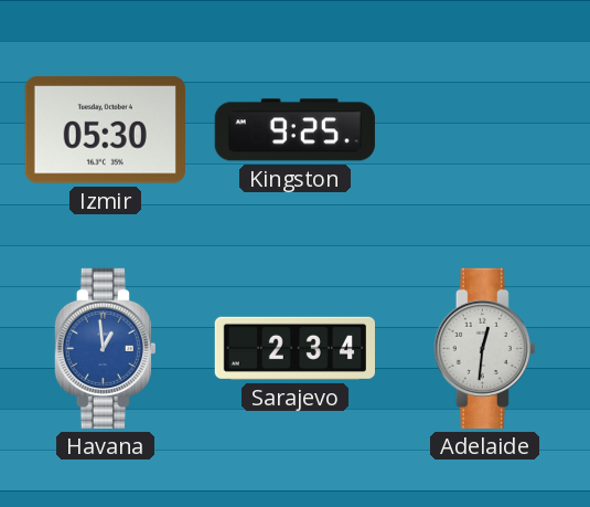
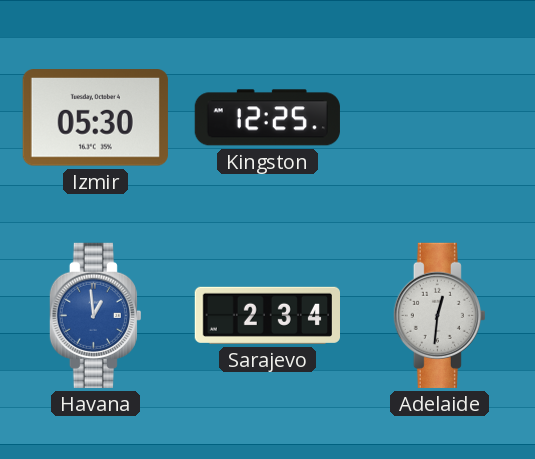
Kingston: 9:25 -> 12:25 (267, 118)
